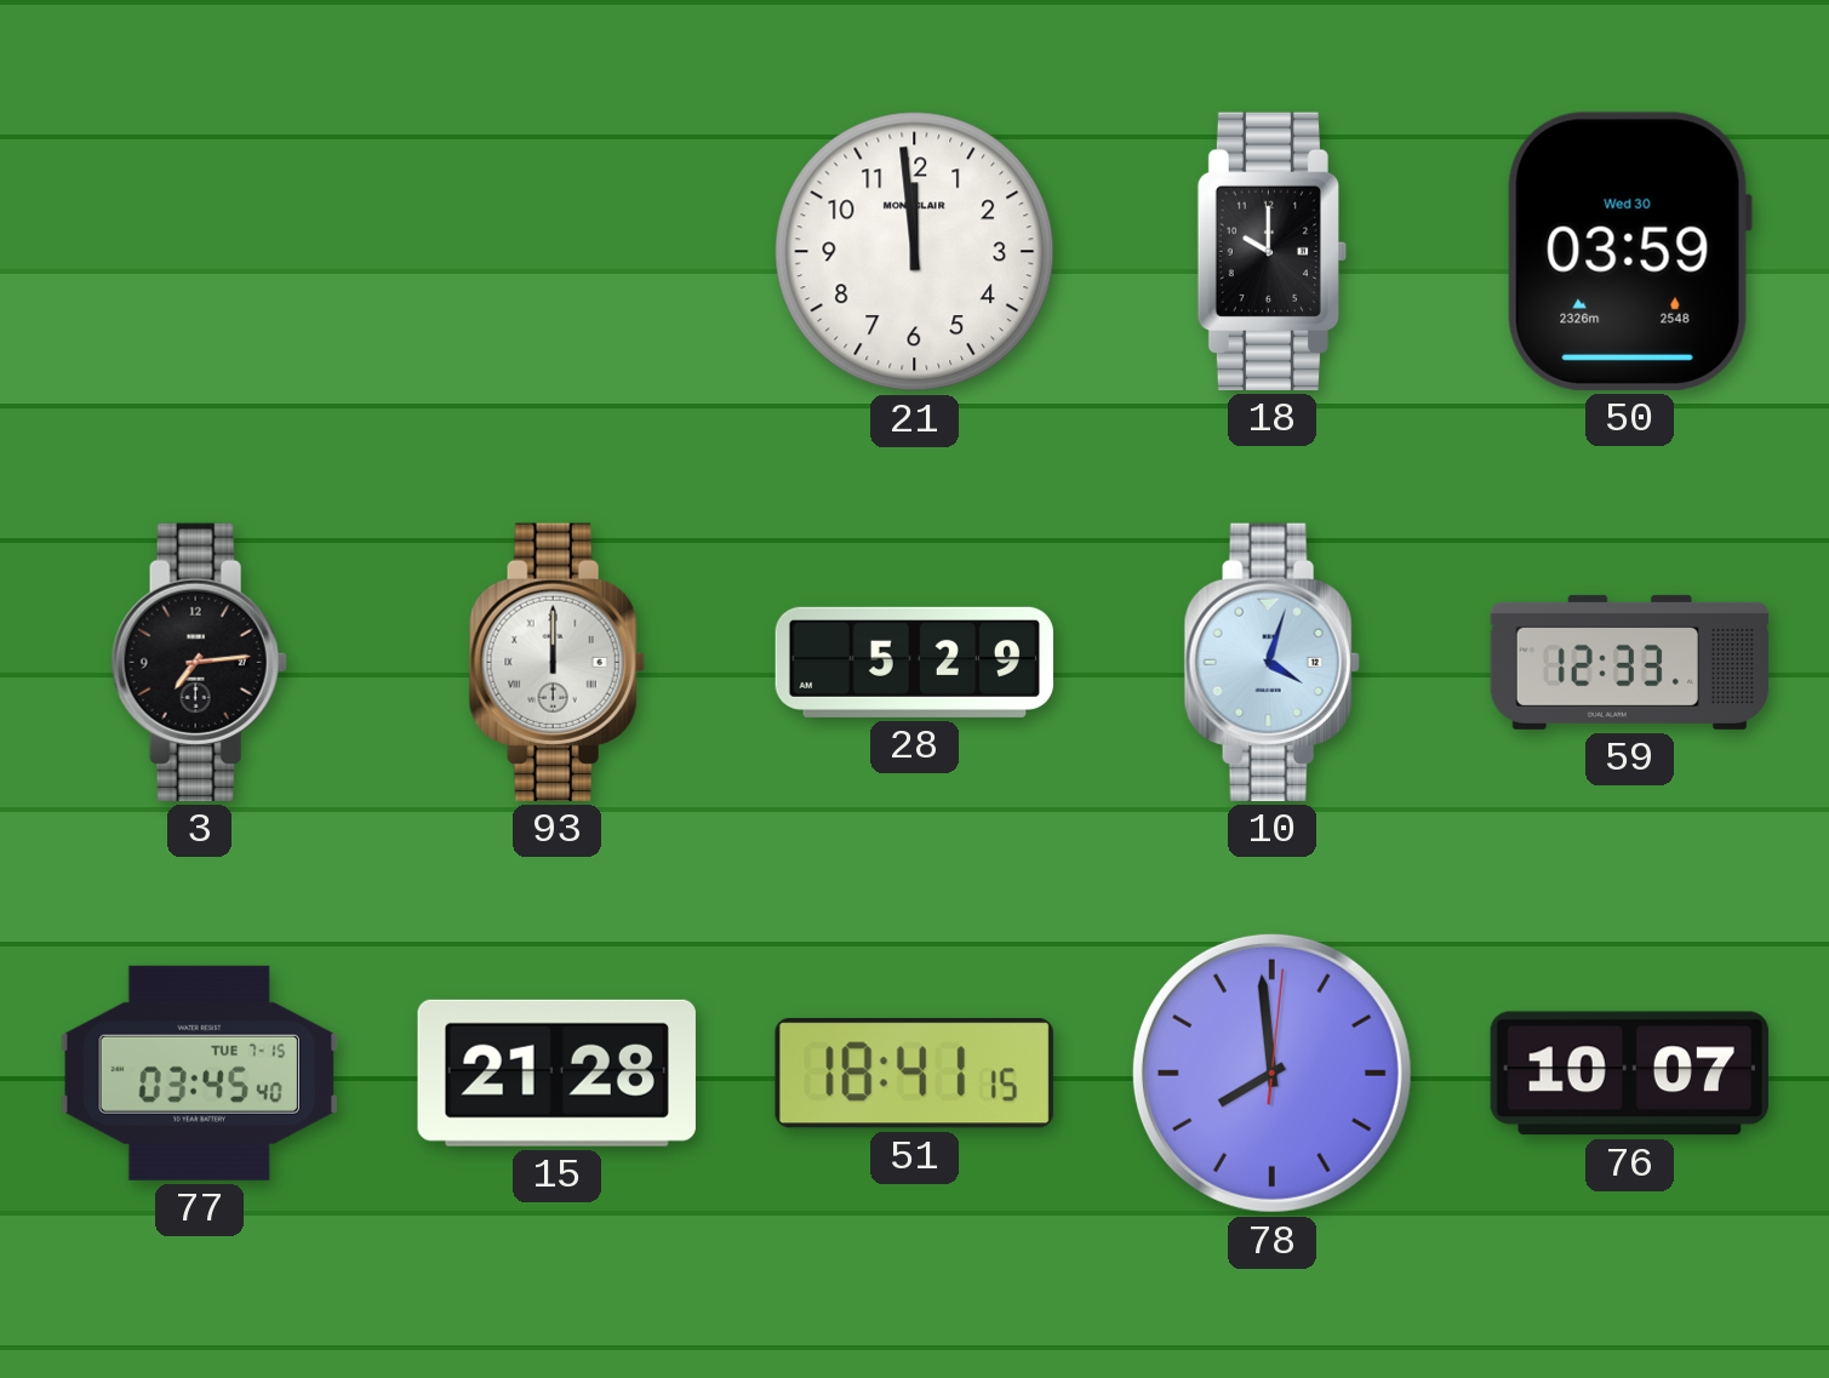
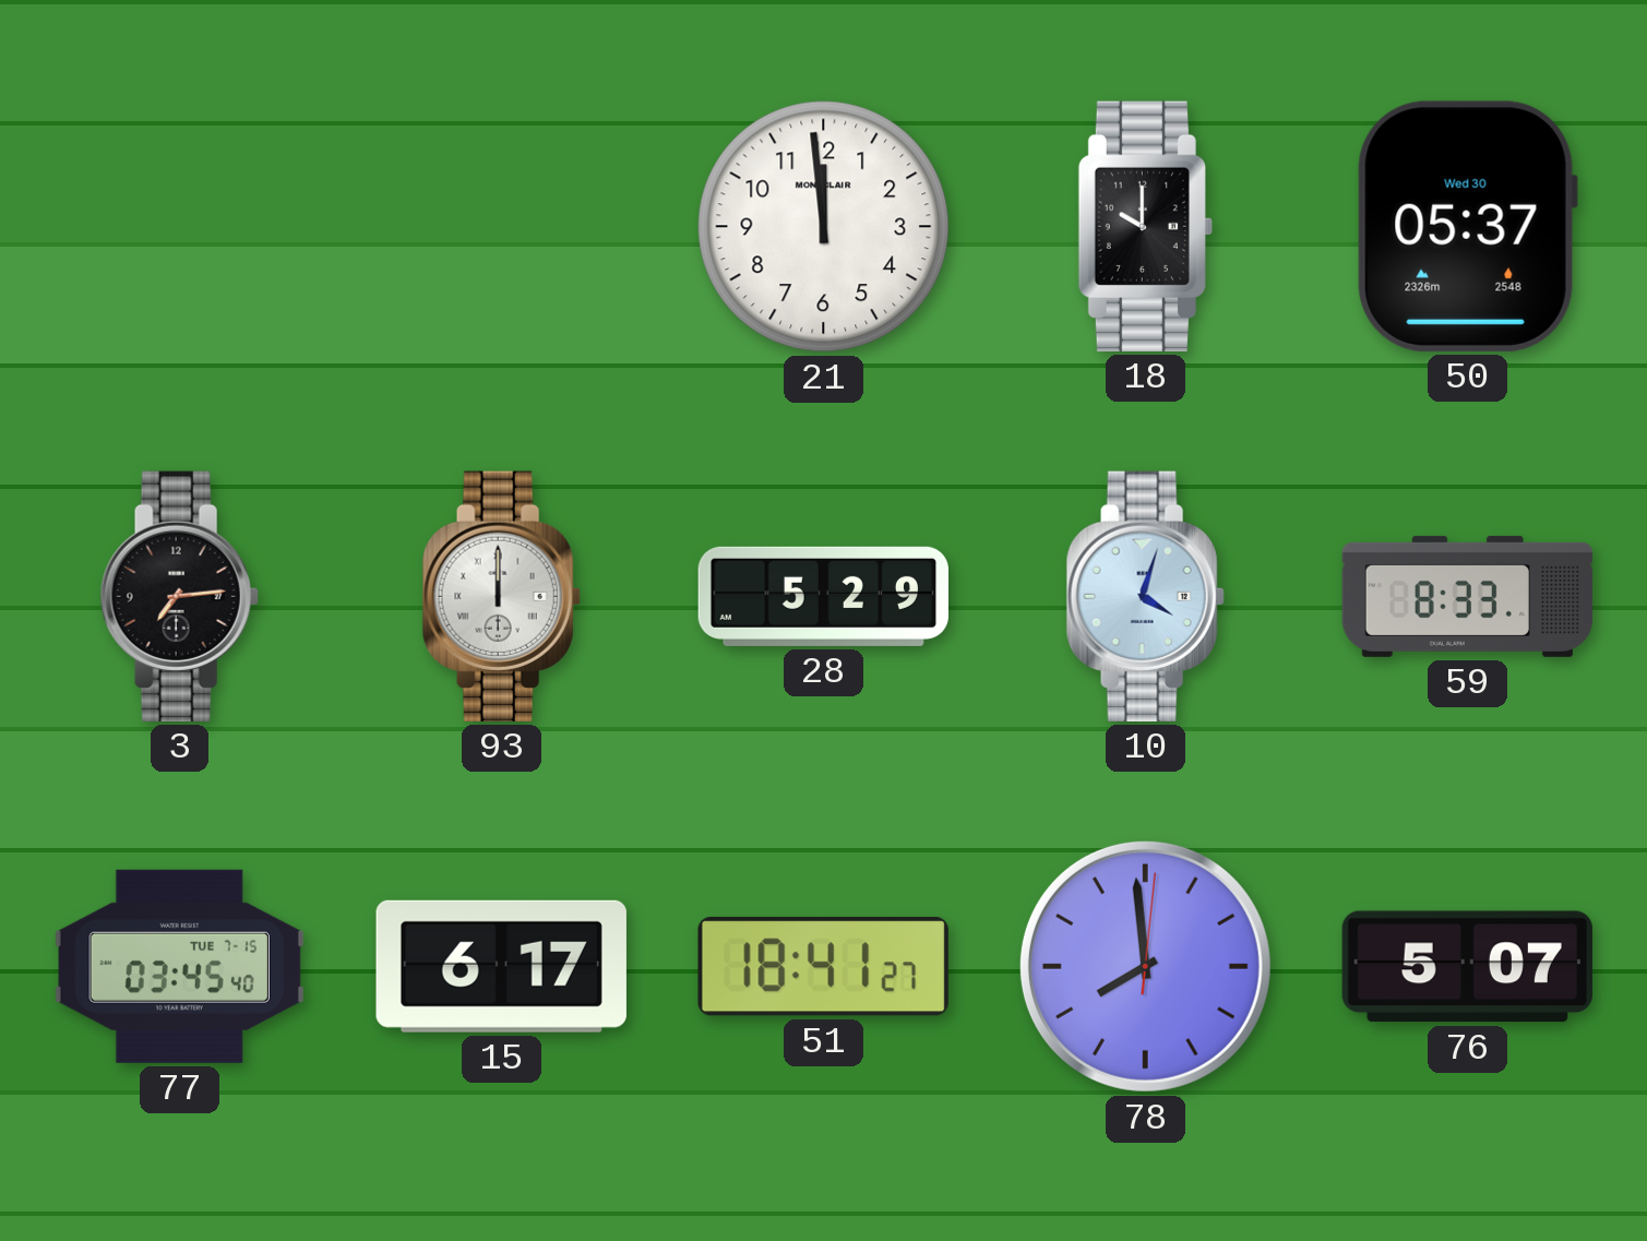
50: 03:59 -> 05:37 (1467, 226)
59: 12:33 -> 8:33 (1468, 596)
15: 21:28 -> 6:17 (501, 966)
51: 18:41:15 -> 18:41:27 (823, 966)
76: 10:07 -> 5:07 (1467, 967)
